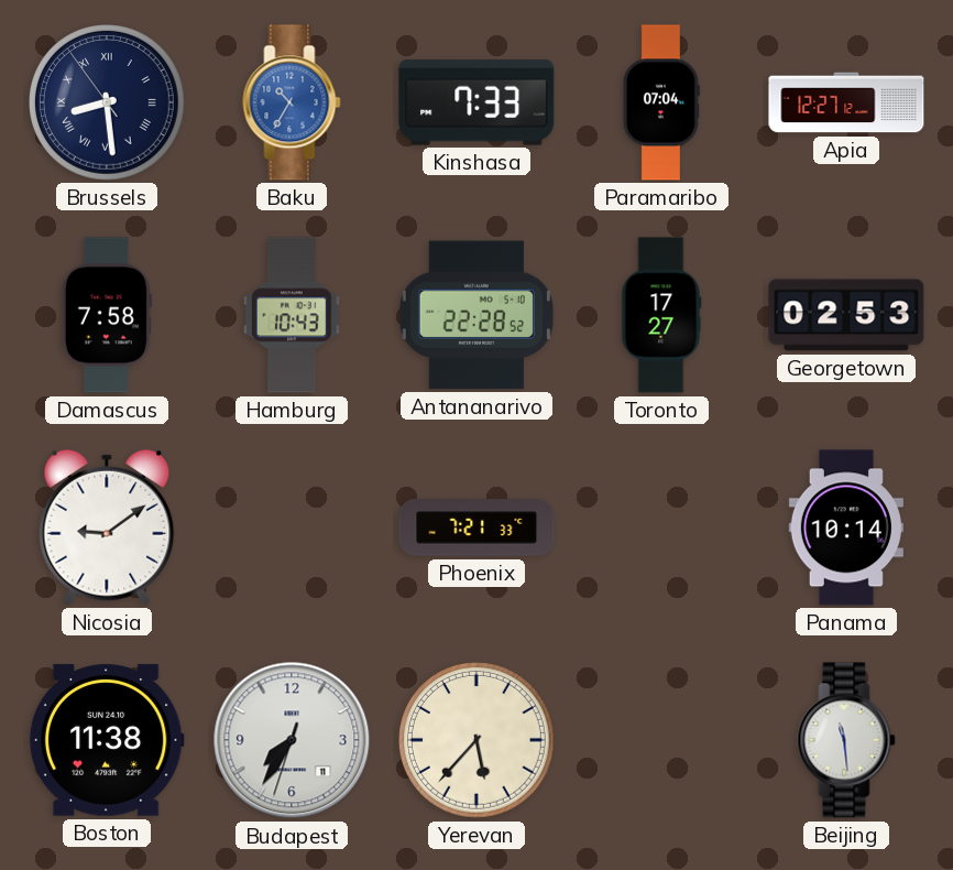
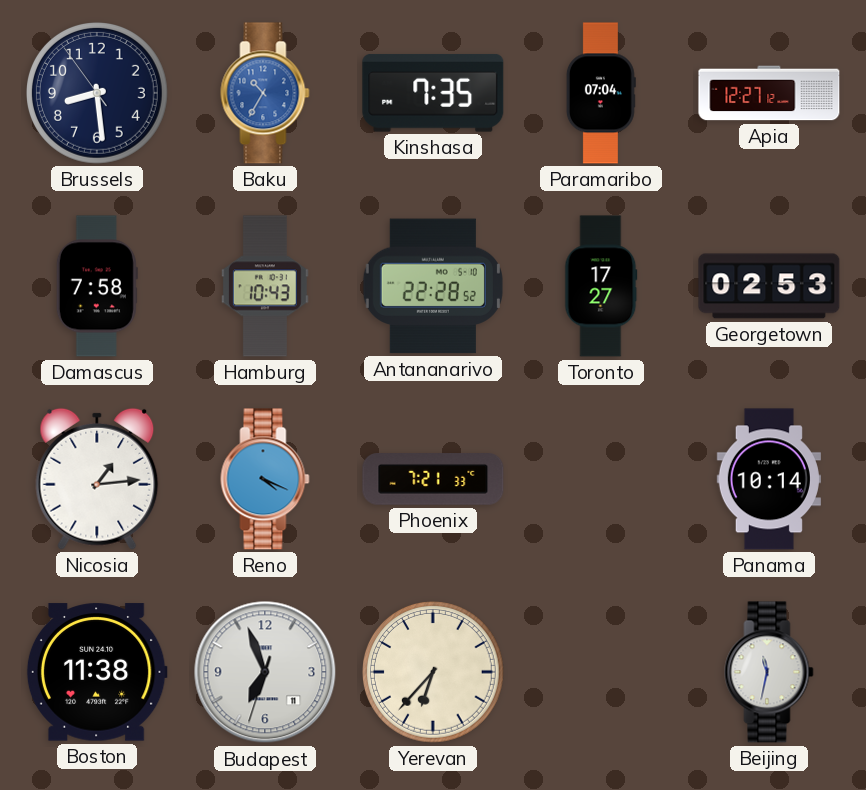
Brussels numerals: Roman -> Arabic (98, 94)
Kinshasa: 7:33 -> 7:35 (433, 93)
Nicosia: 9:09 -> 1:14 (97, 479)
Reno: none -> 4:19 (265, 479)
Budapest: 7:35 -> 6:56 (265, 672)
Yerevan: 5:37 -> 6:37 (434, 673)
Beijing: 11:29 -> 11:32 (769, 672)
